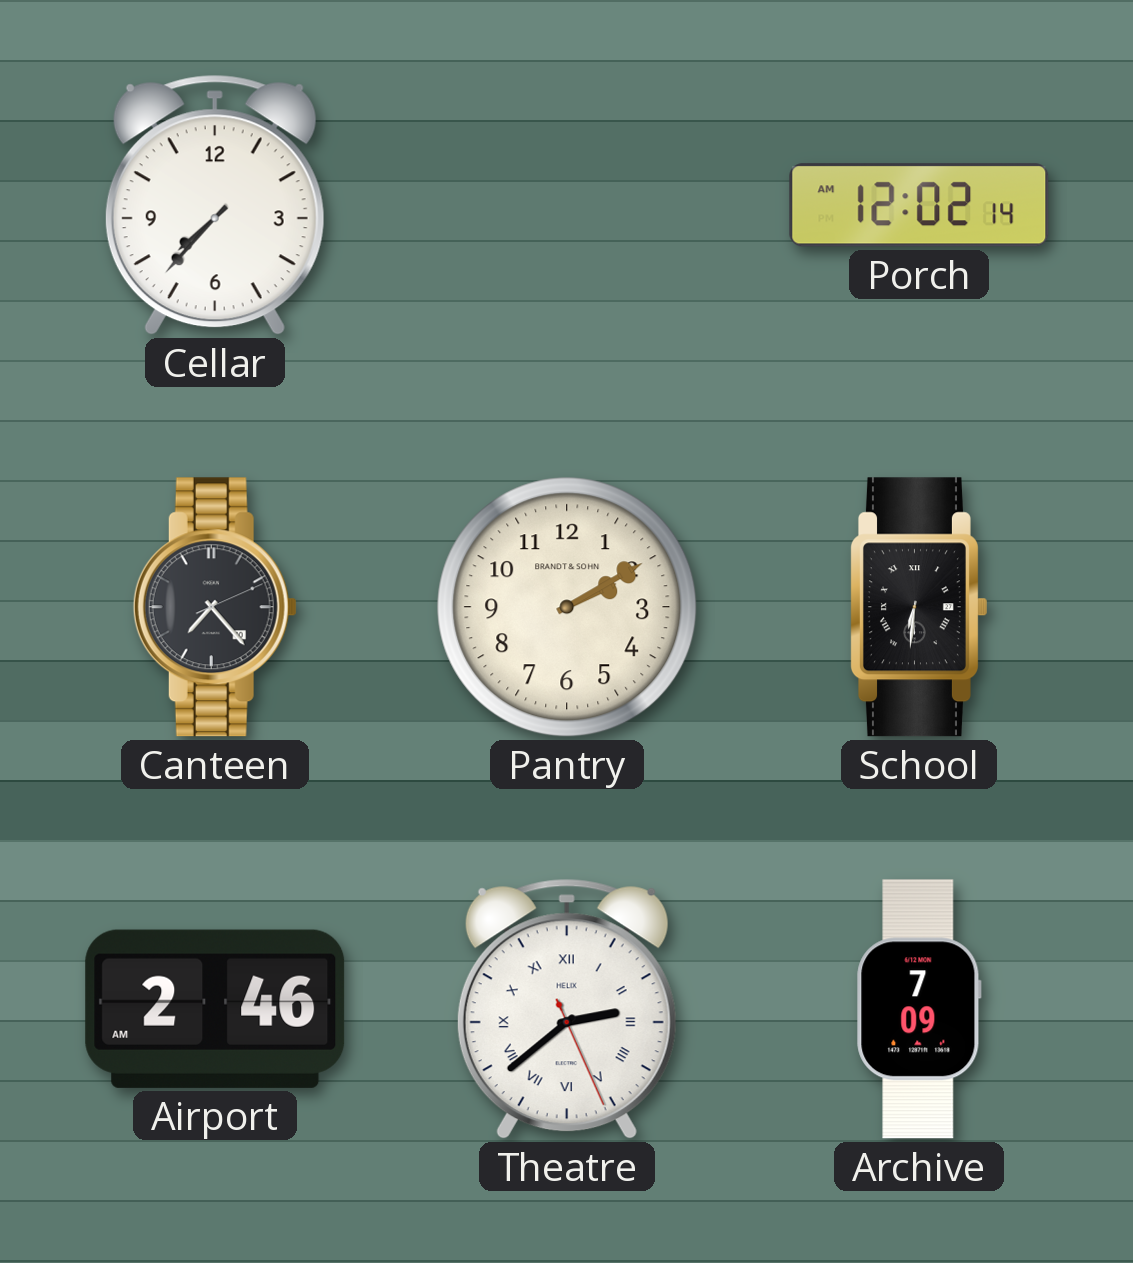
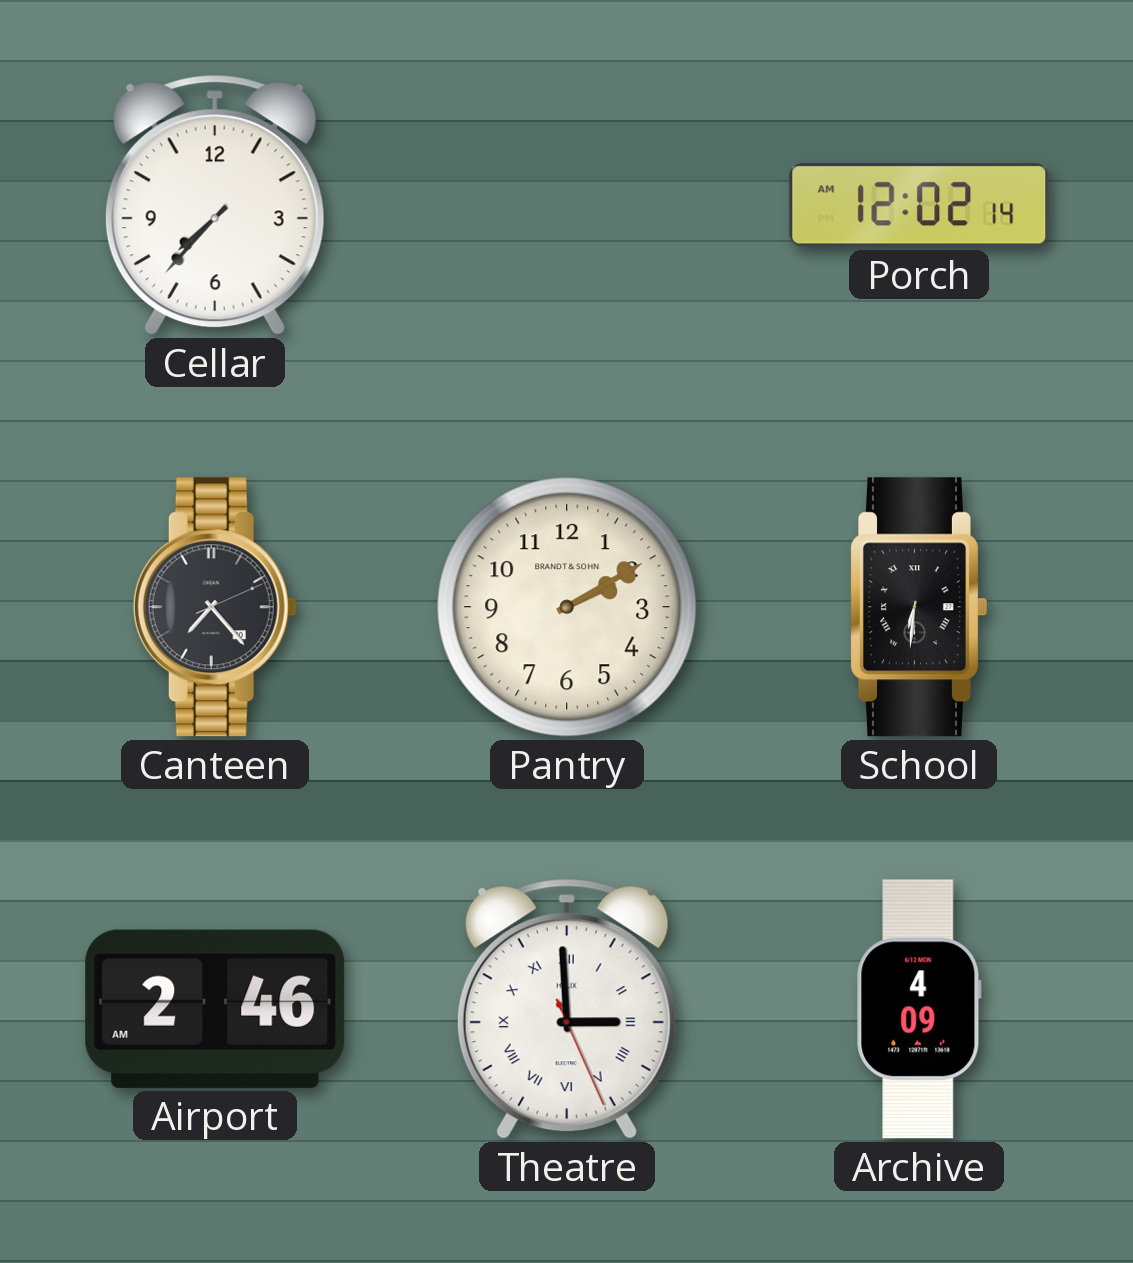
Theatre: 2:38 -> 2:59 (567, 1009)
Archive: 7:09 -> 4:09 (919, 1009)
